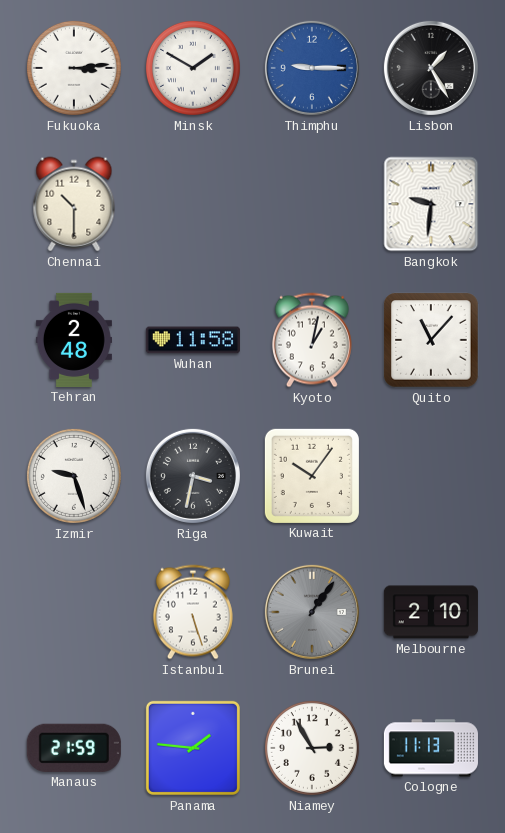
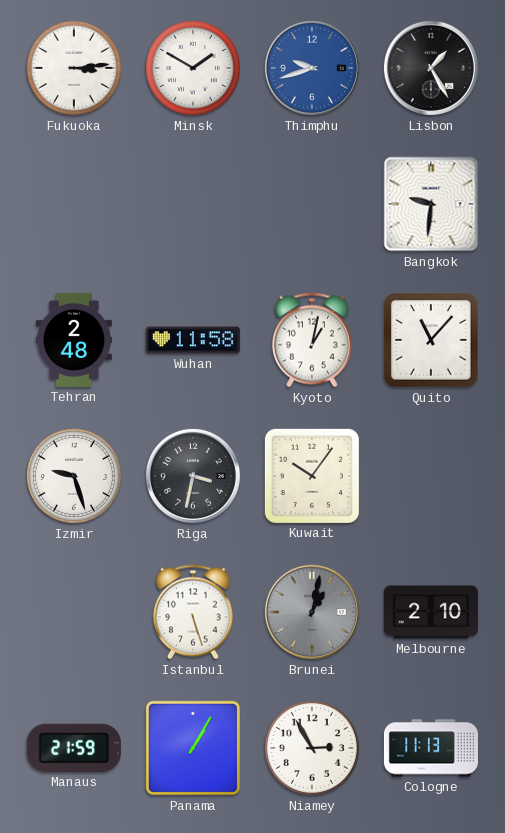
Thimphu: 9:15 -> 9:42 (312, 68)
Chennai: 10:30 -> none (74, 204)
Brunei: 1:06 -> 1:02 (312, 612)
Panama: 1:46 -> 1:05 (193, 748)
